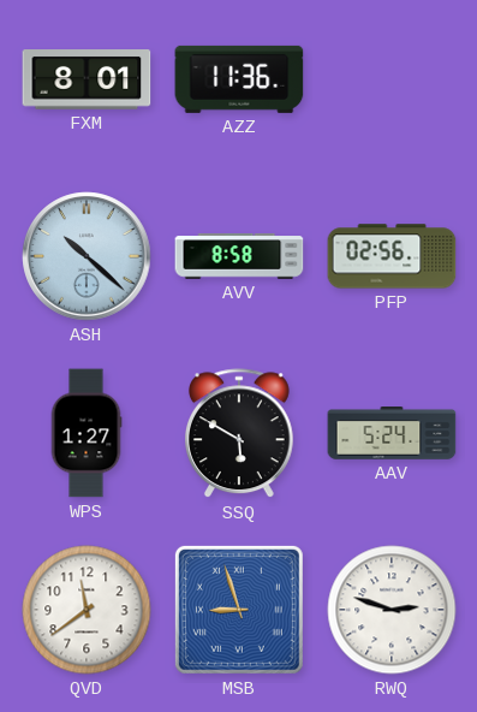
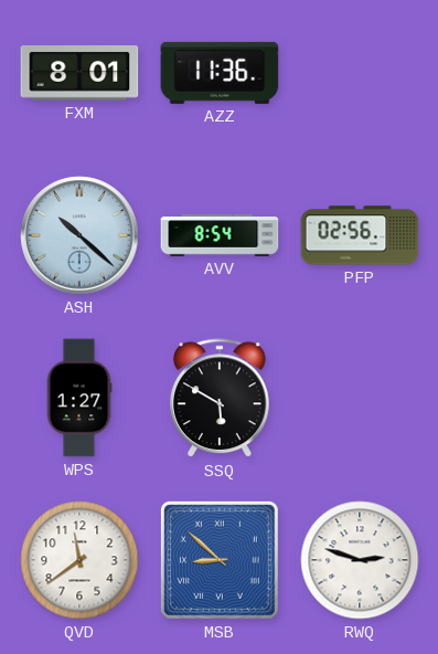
AVV: 8:58 -> 8:54 (220, 235)
AAV: 5:24 -> none (392, 434)
MSB: 8:57 -> 8:52 (220, 560)
